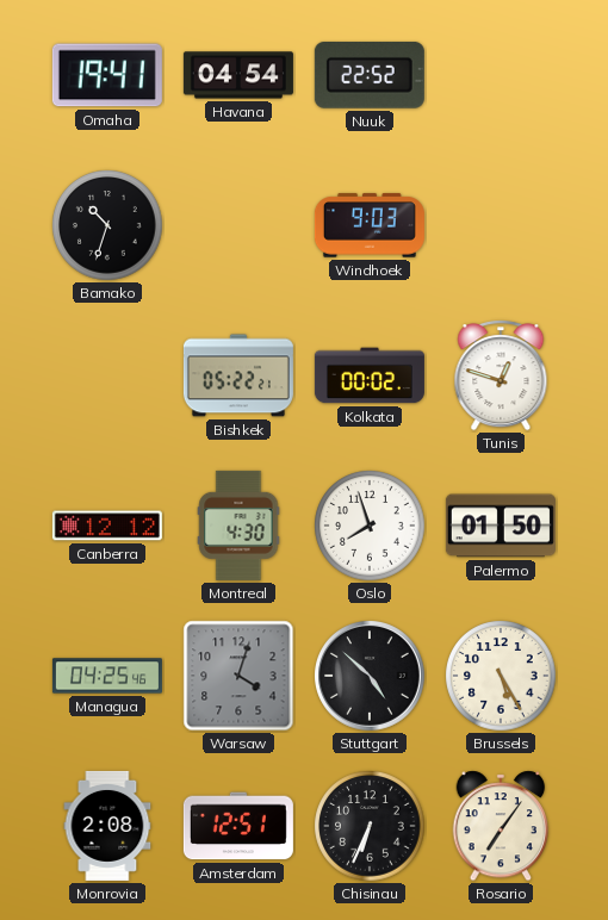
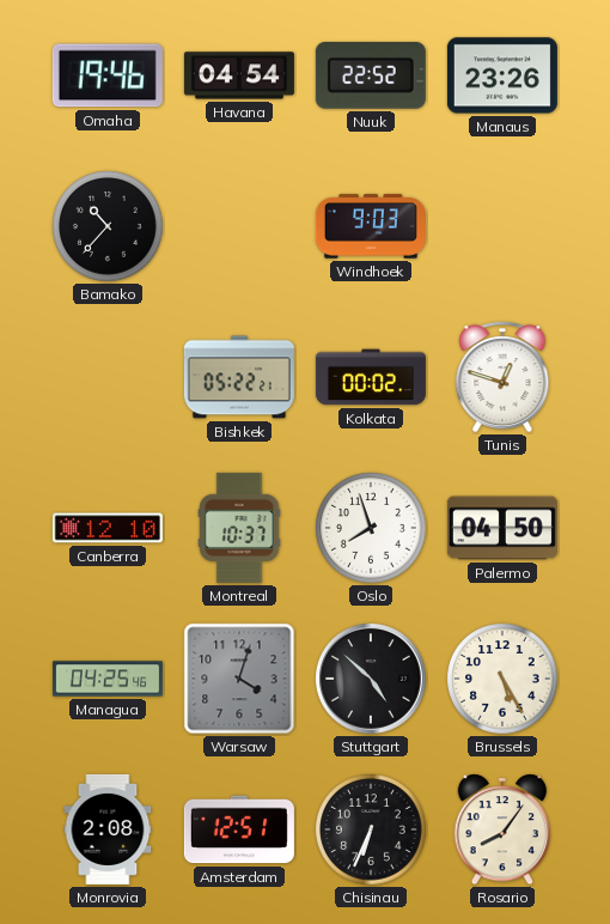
Omaha: 19:41 -> 19:46 (108, 75)
Manaus: none -> 23:26 (502, 75)
Bamako: 10:33 -> 10:37 (108, 226)
Canberra: 12:12 -> 12:10 (108, 528)
Montreal: 4:30 -> 10:37 (239, 528)
Palermo: 01:50 -> 04:50 (502, 528)
Rosario: 7:06 -> 8:06 (502, 829)
